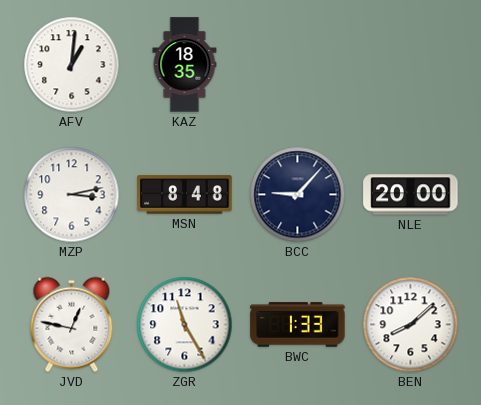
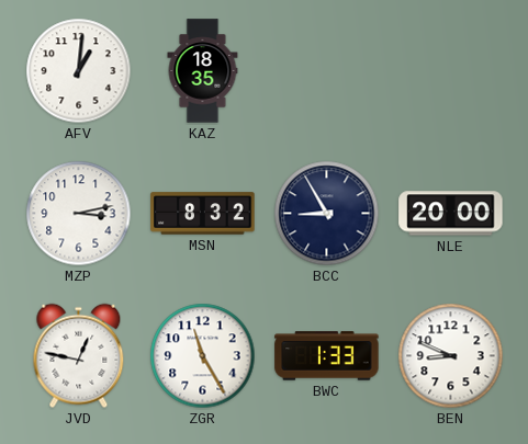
MSN: 8:48 -> 8:32 (203, 214)
BCC: 9:07 -> 8:55 (327, 214)
BEN: 8:08 -> 8:49 (451, 356)
